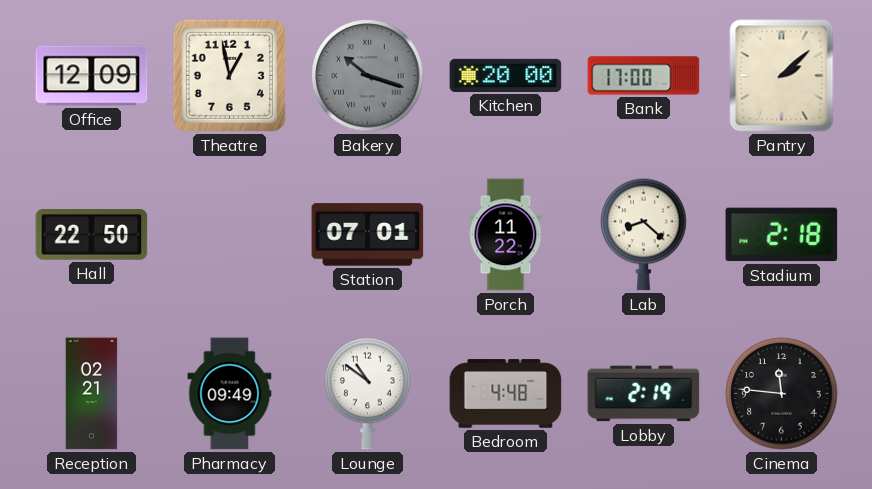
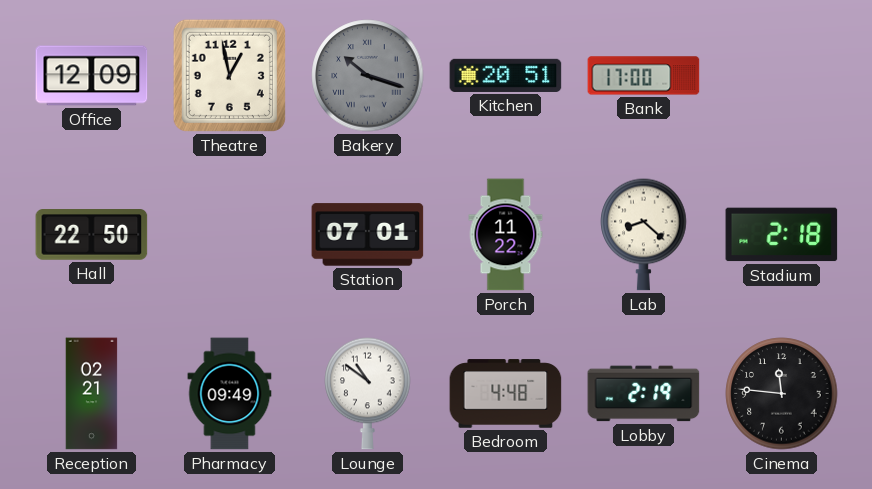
Kitchen: 20:00 -> 20:51 (506, 75)
Pantry: 2:08 -> none (782, 76)
